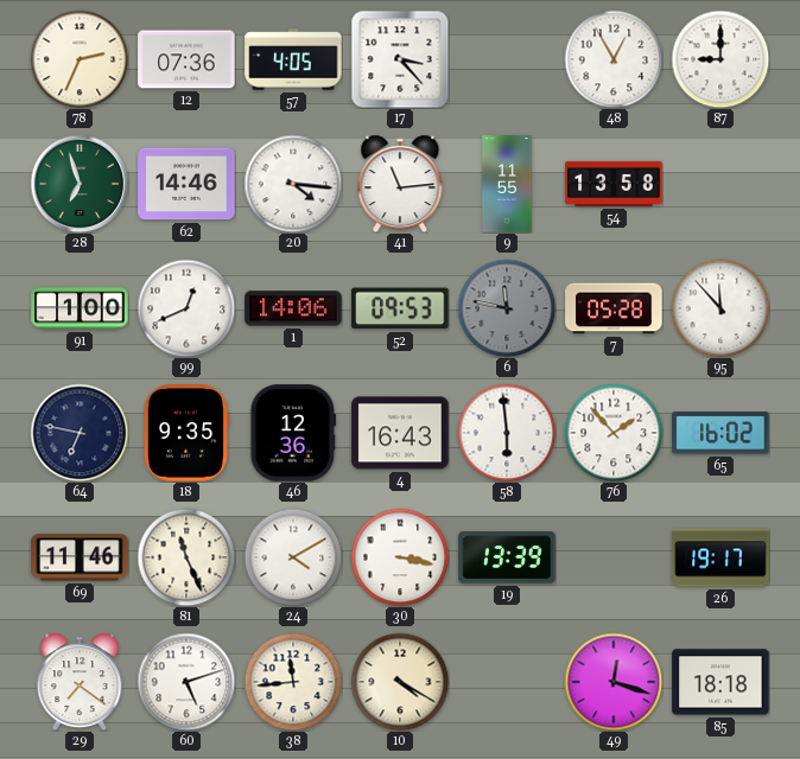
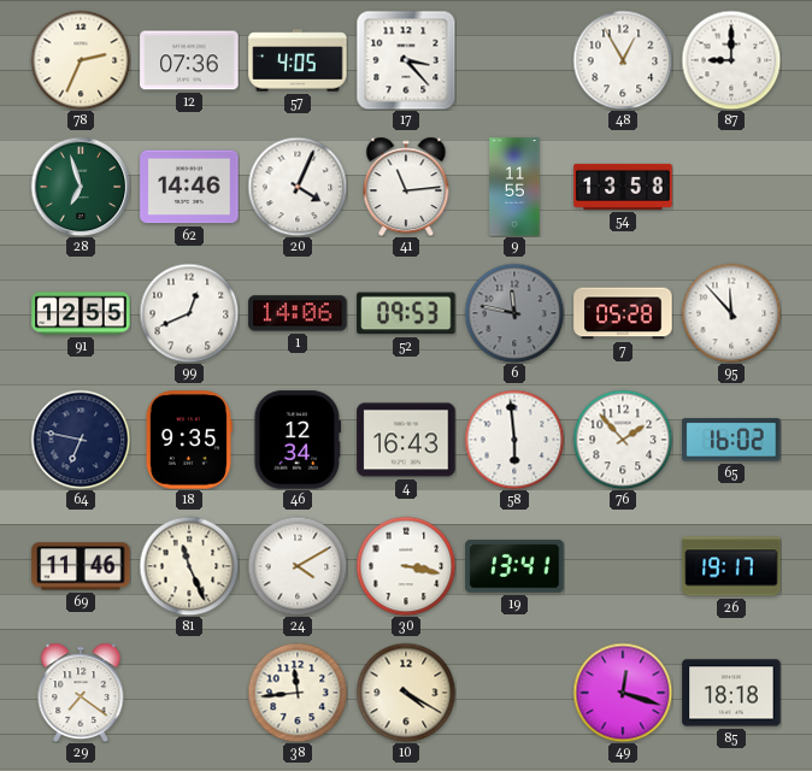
20: 4:16 -> 4:04 (298, 187)
91: 1:00 -> 12:55 (81, 313)
46: 12:36 -> 12:34 (298, 440)
19: 13:39 -> 13:41 (514, 566)
60: 5:12 -> none (186, 682)
